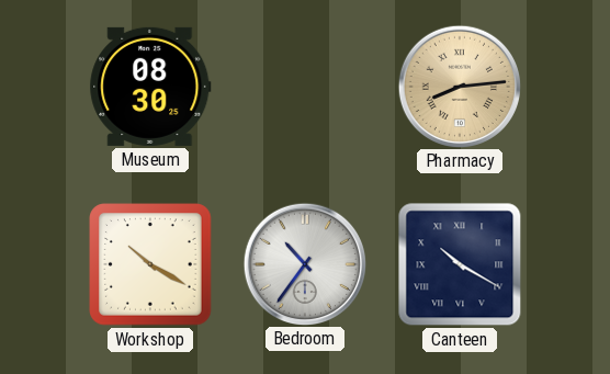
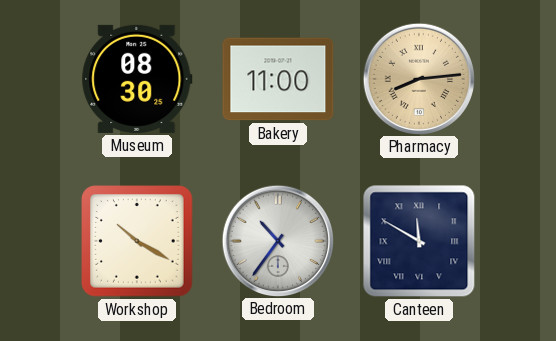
Bakery: none -> 11:00 (278, 79)
Canteen: 10:20 -> 11:50 (419, 241)
